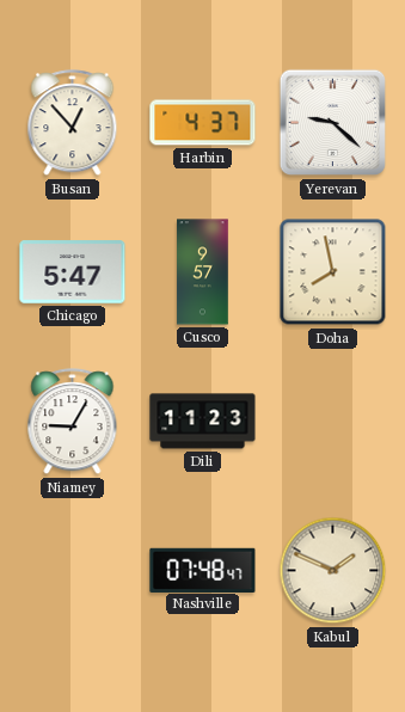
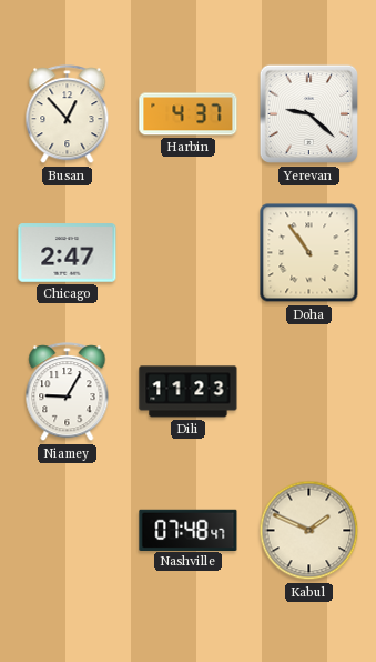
Chicago: 5:47 -> 2:47 (68, 253)
Cusco: 9:57 -> none (203, 272)
Doha: 7:58 -> 10:54 (309, 253)
